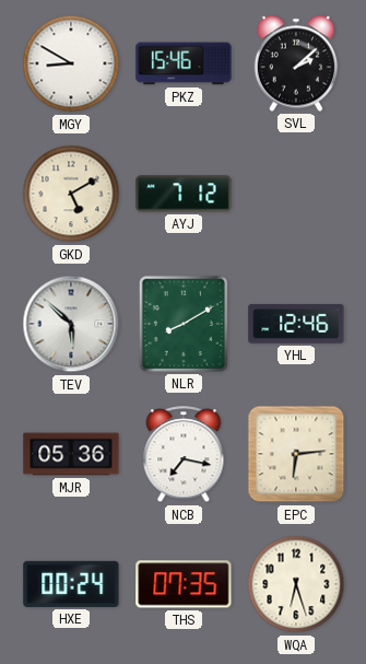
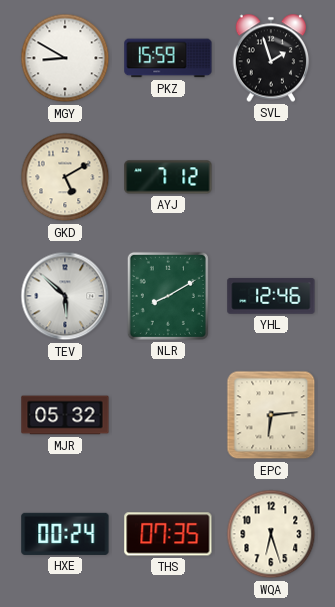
PKZ: 15:46 -> 15:59 (168, 58)
SVL: 2:08 -> 1:57 (271, 58)
MJR: 05:36 -> 05:32 (65, 415)
NCB: 7:17 -> none (184, 455)
